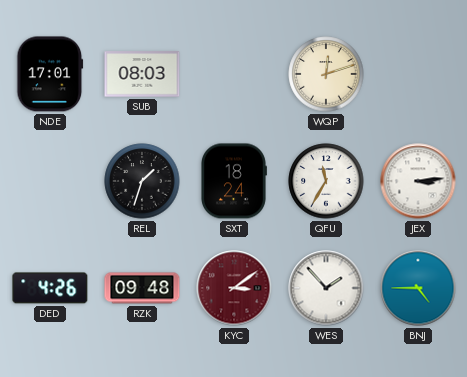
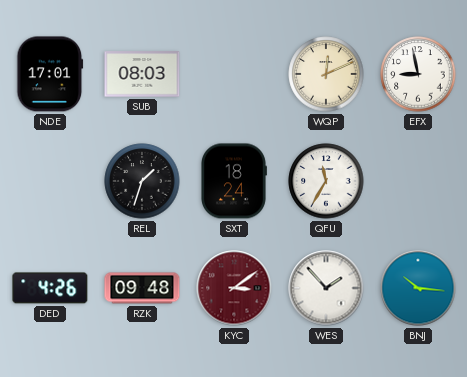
WQP: 12:12 -> 12:11 (326, 74)
EFX: none -> 8:58 (418, 74)
JEX: 3:14 -> none (418, 181)
BNJ: 4:45 -> 10:16 (418, 288)
